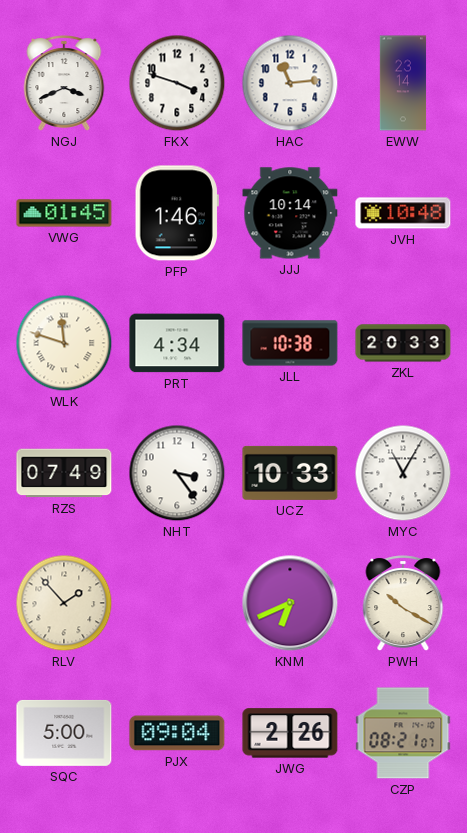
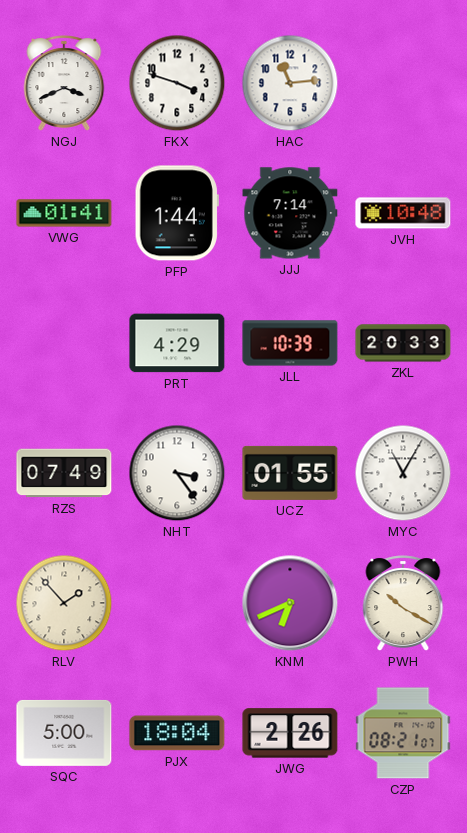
EWW: 23:14 -> none (403, 83)
VWG: 01:45 -> 01:41 (64, 213)
PFP: 1:46 -> 1:44 (177, 213)
JJJ: 10:14 -> 7:14 (290, 213)
WLK: 11:48 -> none (64, 343)
PRT: 4:34 -> 4:29 (177, 343)
JLL: 10:38 -> 10:39 (290, 343)
UCZ: 10:33 -> 01:55 (290, 473)
PJX: 09:04 -> 18:04 (177, 733)
